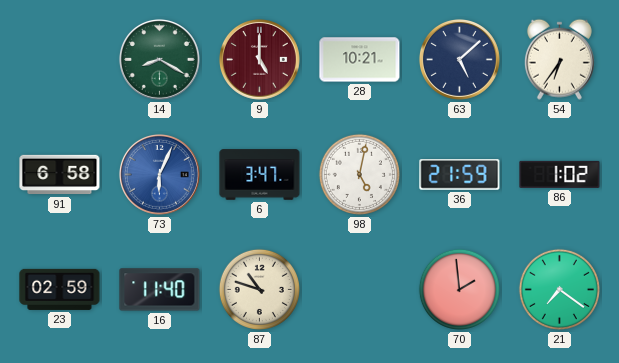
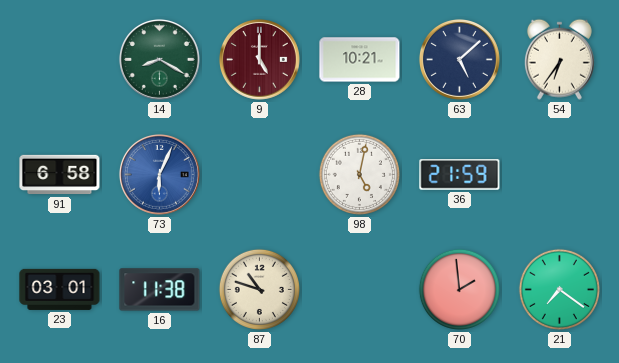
6: 3:47 -> none (260, 175)
86: 1:02 -> none (560, 174)
23: 02:59 -> 03:01 (60, 289)
16: 11:40 -> 11:38 (160, 290)
